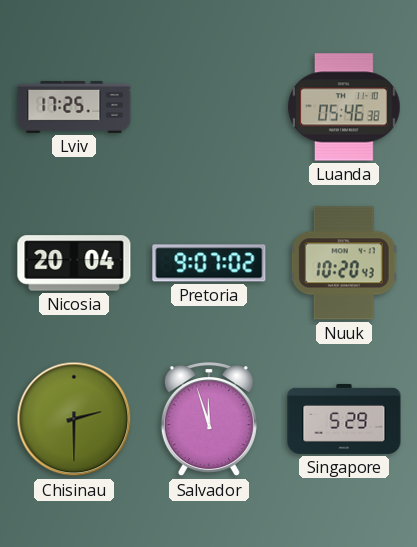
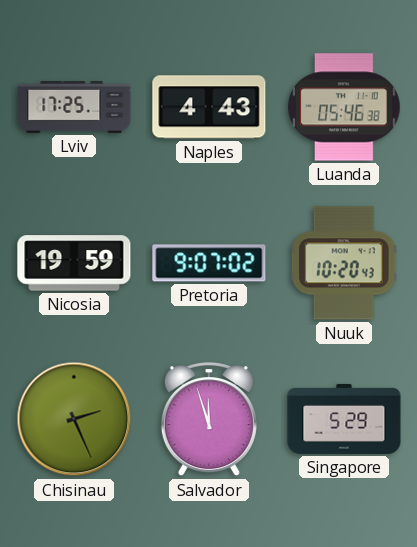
Naples: none -> 4:43 (209, 107)
Nicosia: 20:04 -> 19:59 (74, 263)
Chisinau: 2:30 -> 2:26 (74, 419)
